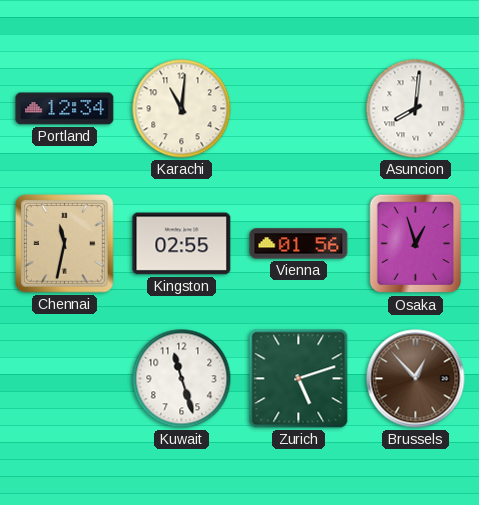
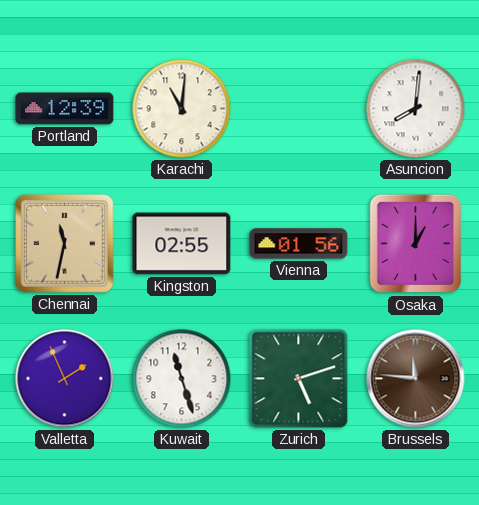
Portland: 12:34 -> 12:39 (65, 109)
Osaka: 12:57 -> 1:00 (415, 244)
Valletta: none -> 1:56 (65, 379)
Brussels: 12:53 -> 11:46 (416, 379)
